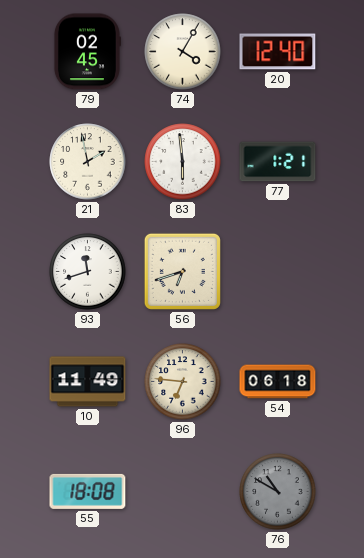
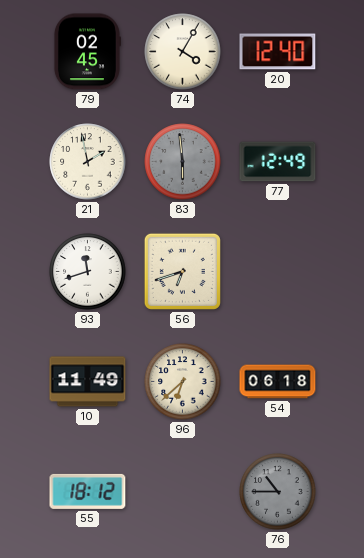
83 dial: white -> grey (183, 162)
77: 1:21 -> 12:49 (278, 162)
96: 6:46 -> 6:38 (183, 382)
55: 18:08 -> 18:12 (88, 491)
76: 10:50 -> 10:45 (278, 492)
